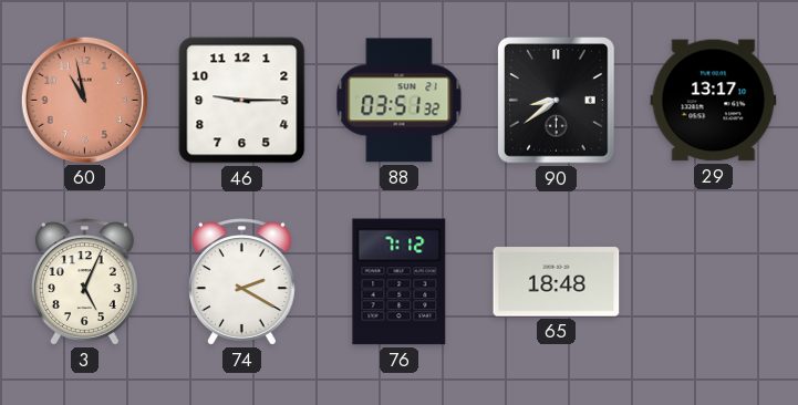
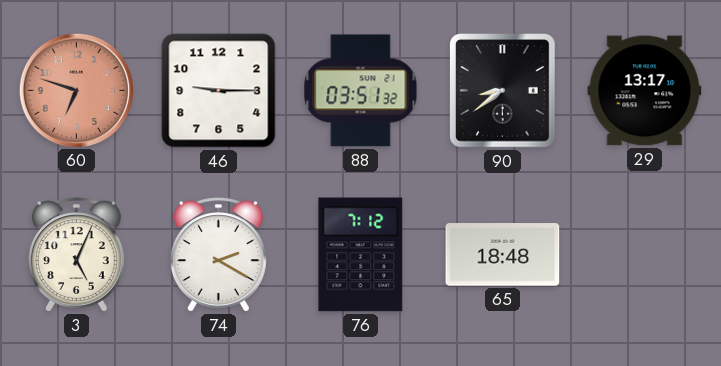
60: 10:58 -> 6:48 (76, 90)
